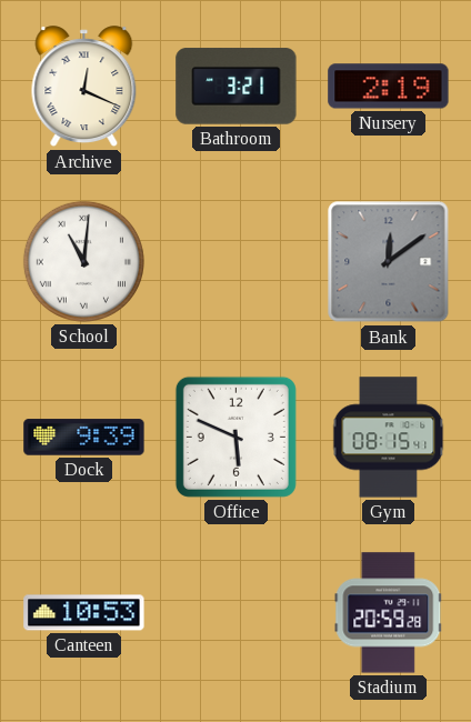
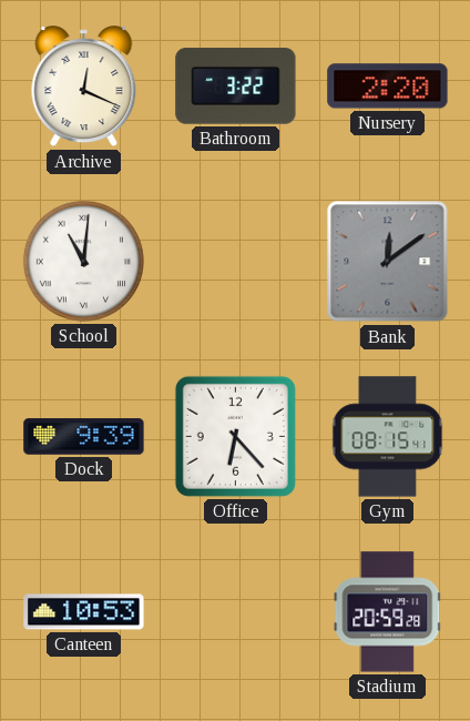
Bathroom: 3:21 -> 3:22 (236, 87)
Nursery: 2:19 -> 2:20 (388, 87)
Office: 5:49 -> 6:23 (235, 436)
